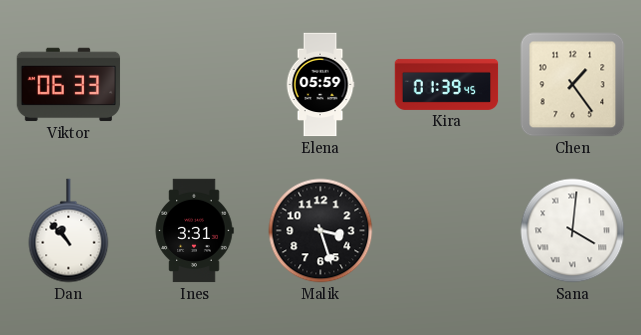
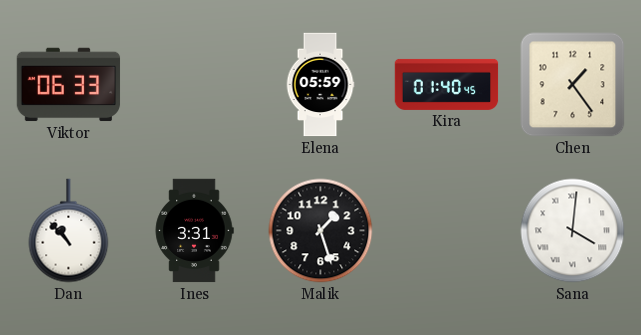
Kira: 01:39 -> 01:40 (447, 84)
Malik: 3:27 -> 1:27 (321, 231)
